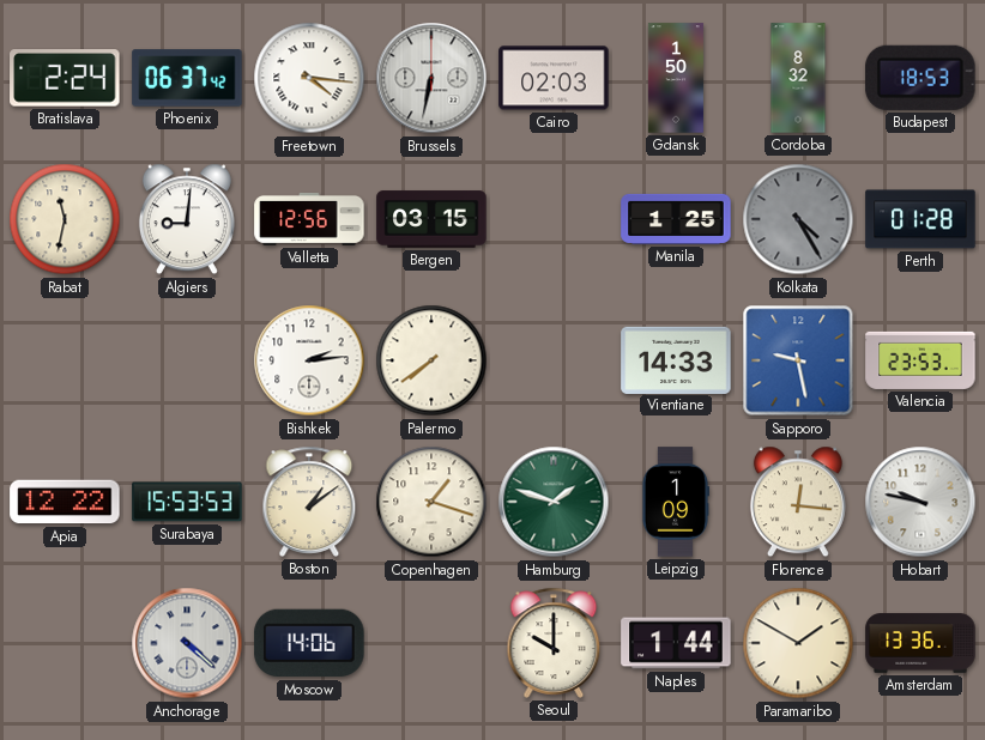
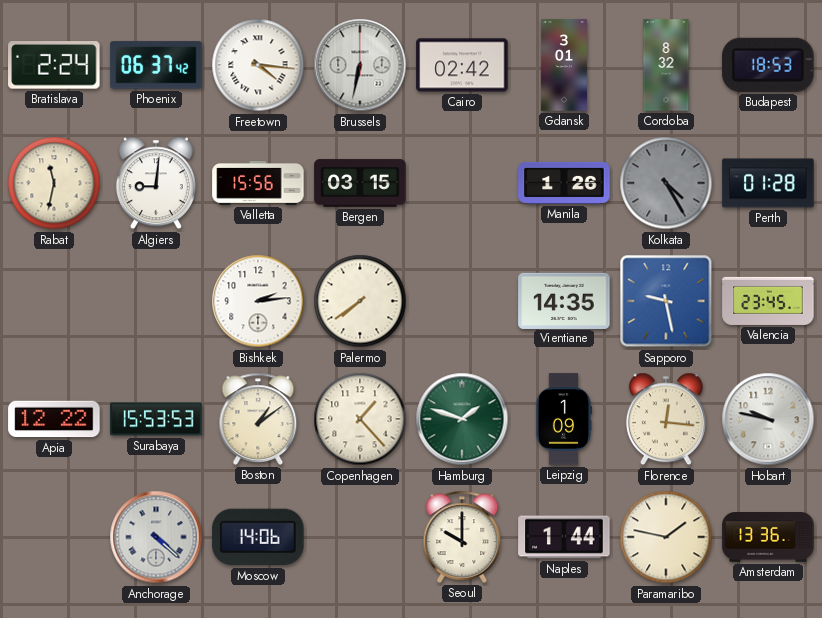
Cairo: 02:03 -> 02:42 (462, 65)
Gdansk: 1:50 -> 3:01 (564, 65)
Valletta: 12:56 -> 15:56 (258, 183)
Manila: 1:25 -> 1:26 (564, 183)
Vientiane: 14:33 -> 14:35 (564, 300)
Valencia: 23:53 -> 23:45 (768, 301)
Copenhagen: 1:18 -> 1:23 (360, 419)
Paramaribo: 1:50 -> 1:47 (666, 537)
